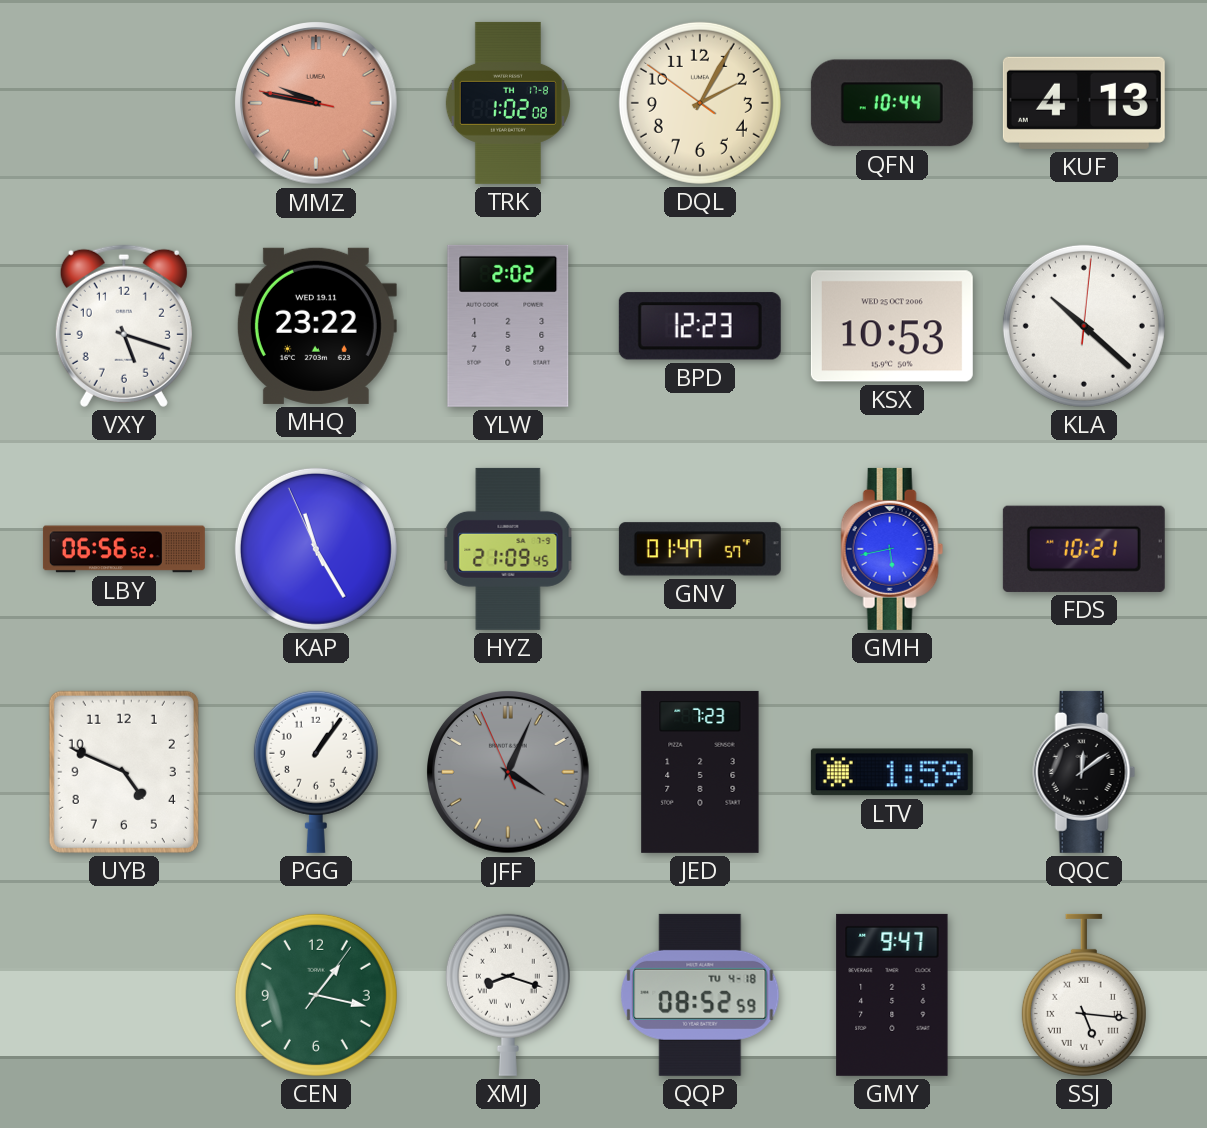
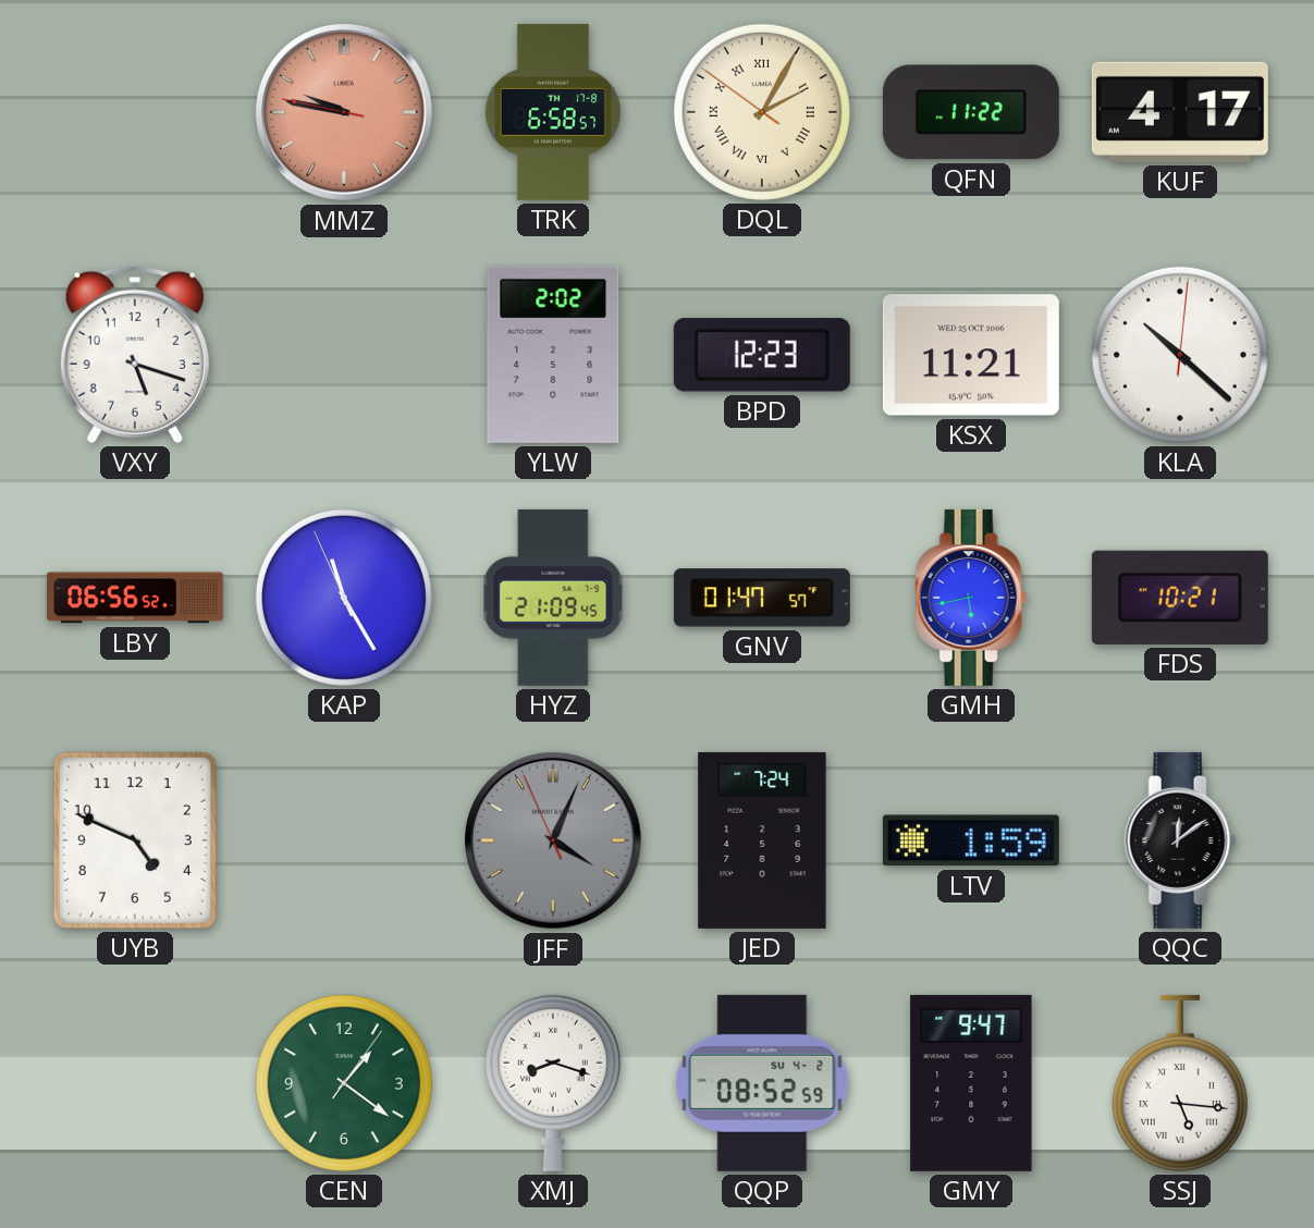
TRK: 1:02 -> 6:58 (553, 112)
DQL numerals: Arabic -> Roman (762, 112)
QFN: 10:44 -> 11:22 (971, 112)
KUF: 4:13 -> 4:17 (1180, 112)
MHQ: 23:22 -> none (316, 326)
KSX: 10:53 -> 11:21 (971, 355)
PGG: 1:06 -> none (316, 772)
JED: 7:23 -> 7:24 (762, 840)
CEN: 1:17 -> 1:21 (344, 1083)
QQP date: TU 4-18 -> SU 4-2 (762, 1083)
